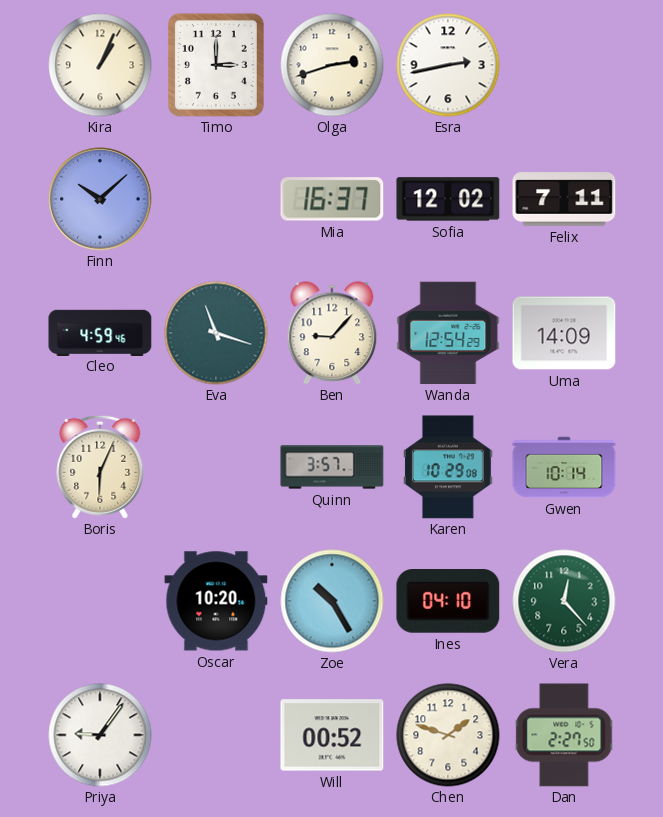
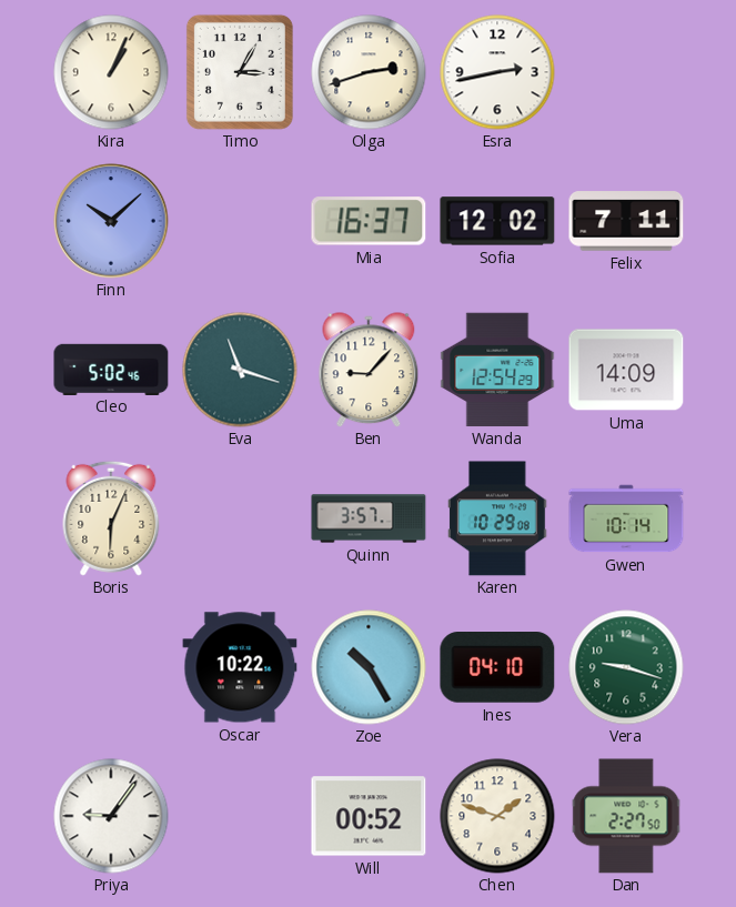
Timo: 3:00 -> 3:05 (240, 72)
Cleo: 4:59 -> 5:02 (111, 369)
Oscar: 10:20 -> 10:22 (240, 667)
Vera: 12:23 -> 9:18 (626, 667)
